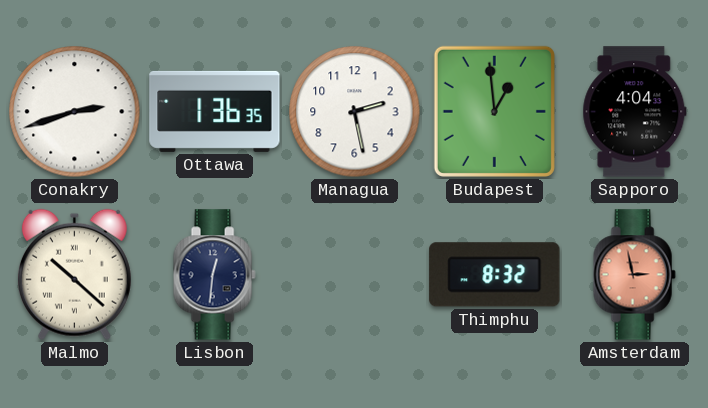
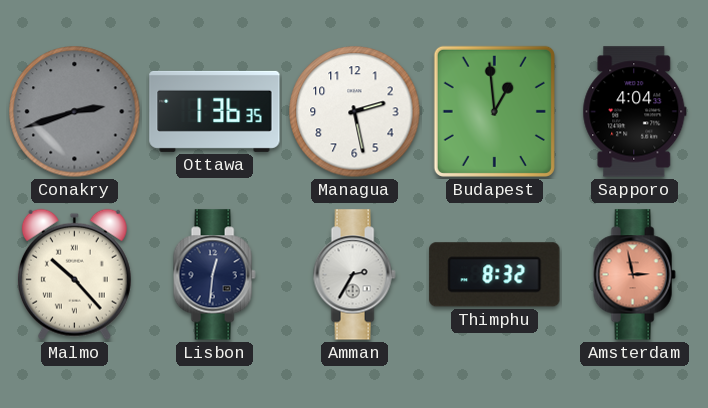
Conakry dial: white -> grey (75, 112)
Malmo: 10:22 -> 10:23 (74, 274)
Amman: none -> 2:35 (354, 275)
